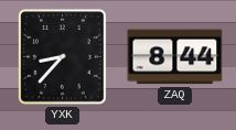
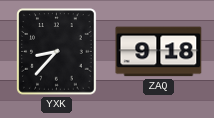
ZAQ: 8:44 -> 9:18 (159, 52)
